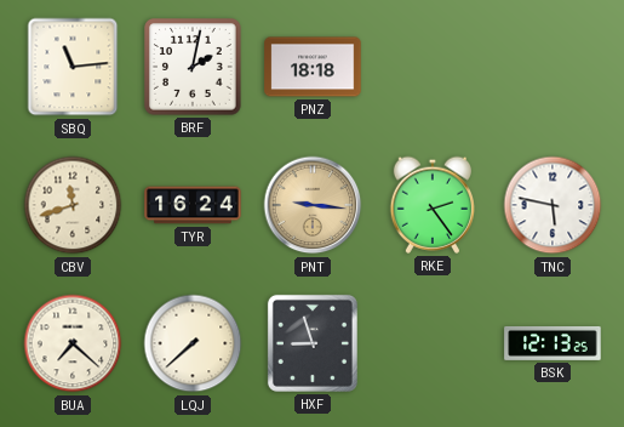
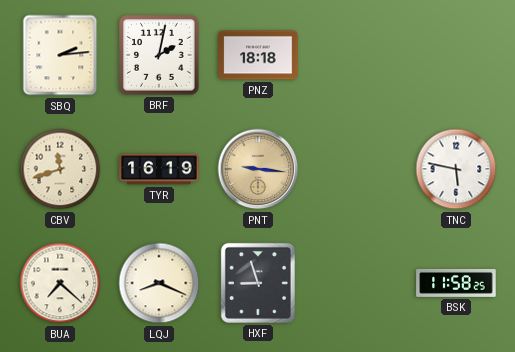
SBQ: 11:14 -> 2:14 (60, 55)
TYR: 16:24 -> 16:19 (159, 169)
RKE: 2:24 -> none (431, 205)
LQJ: 7:38 -> 8:19 (159, 283)
BSK: 12:13 -> 11:58 (456, 283)
